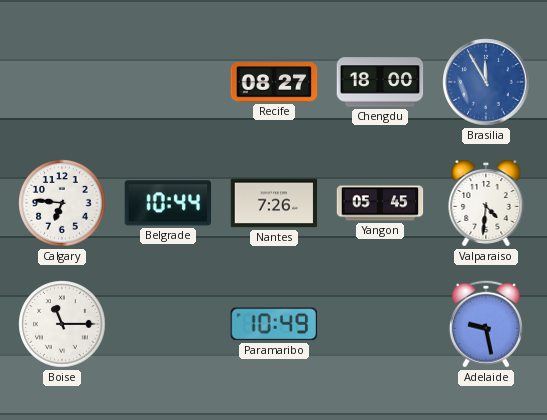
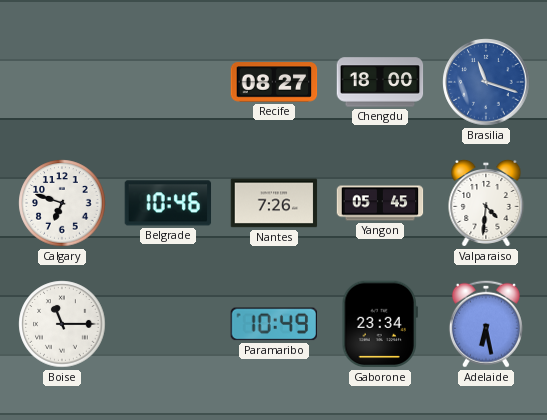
Brasilia: 11:55 -> 11:18 (486, 82)
Calgary: 6:46 -> 6:48 (62, 203)
Belgrade: 10:44 -> 10:46 (168, 203)
Gaborone: none -> 23:34 (380, 324)
Adelaide: 9:28 -> 6:28 (486, 324)
